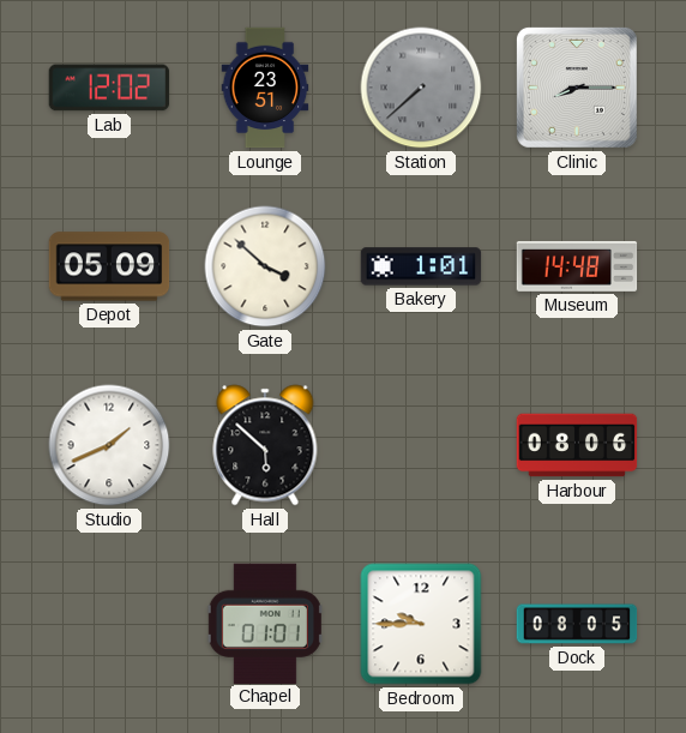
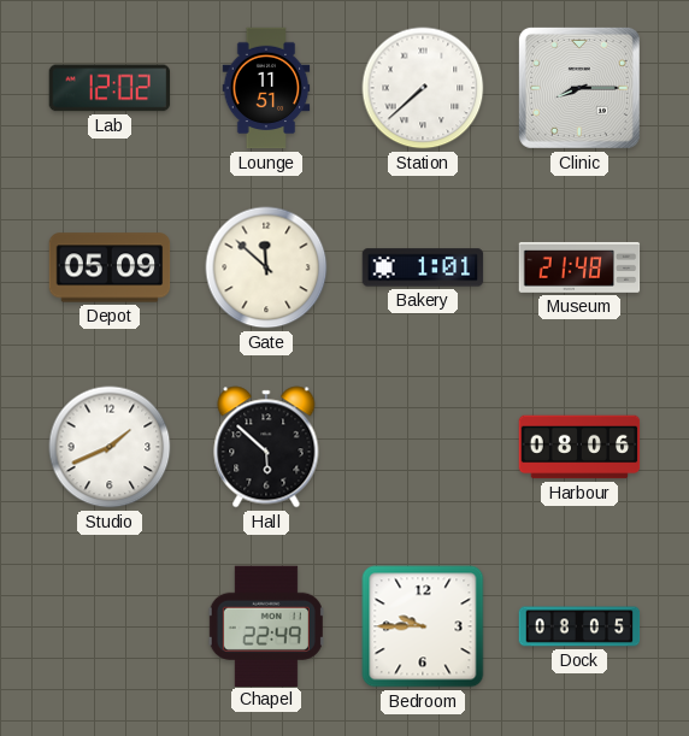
Lounge: 23:51 -> 11:51 (266, 88)
Station dial: grey -> white (423, 88)
Gate: 3:52 -> 11:52 (266, 267)
Museum: 14:48 -> 21:48 (579, 267)
Chapel: 01:01 -> 22:49 (266, 625)
